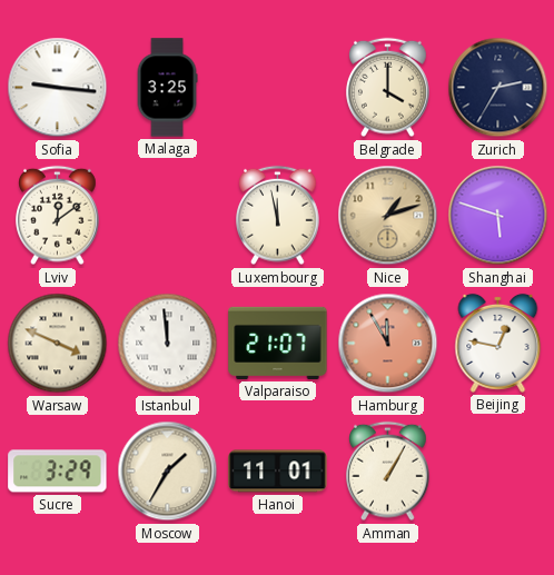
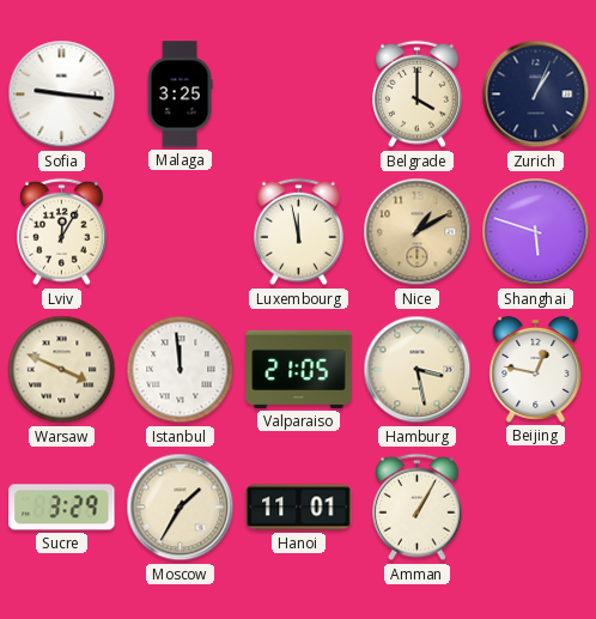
Zurich: 2:35 -> 1:04 (536, 95)
Lviv: 12:09 -> 12:05 (62, 232)
Nice: 1:12 -> 1:10 (418, 232)
Valparaiso: 21:07 -> 21:05 (299, 369)
Hamburg: 11:55 -> 3:28 (418, 370)
Hamburg dial: salmon -> cream (418, 370)
